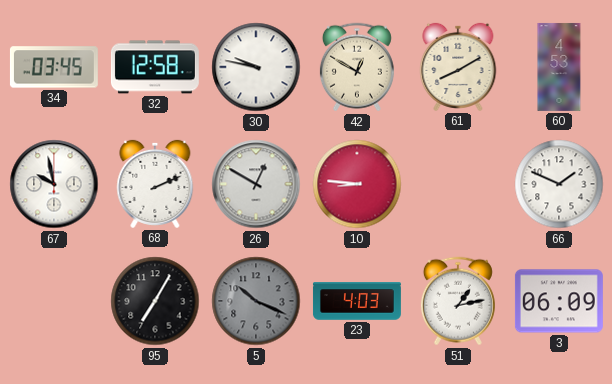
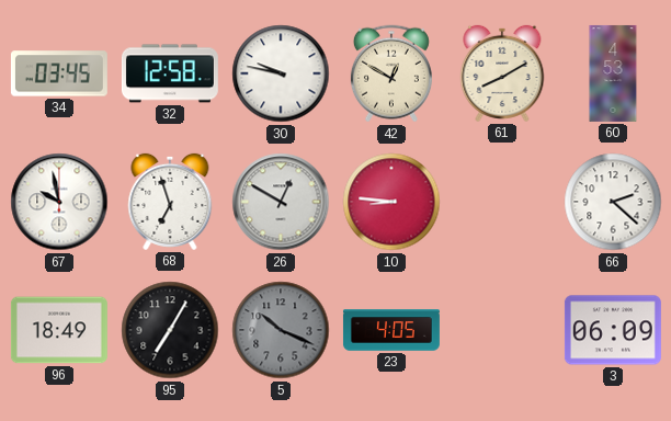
68: 2:11 -> 6:57 (170, 202)
66: 1:49 -> 2:22 (613, 202)
96: none -> 18:49 (59, 330)
23: 4:03 -> 4:05 (391, 330)
51: 1:13 -> none (458, 301)
